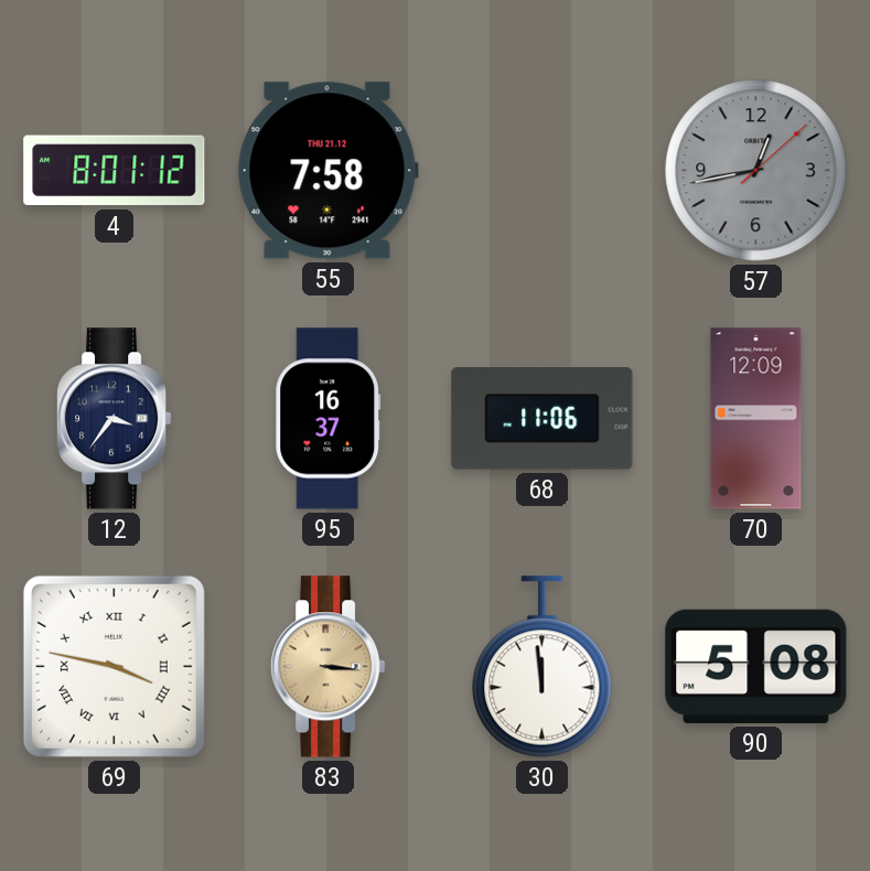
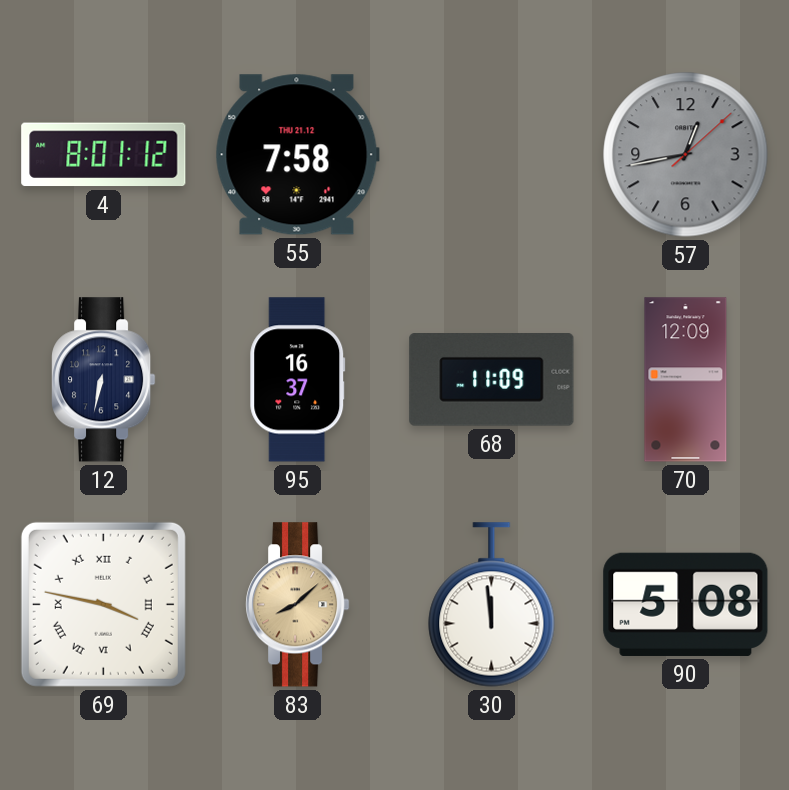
12: 3:36 -> 6:32 (104, 380)
68: 11:06 -> 11:09 (492, 380)
83: 3:16 -> 8:08 (298, 605)
